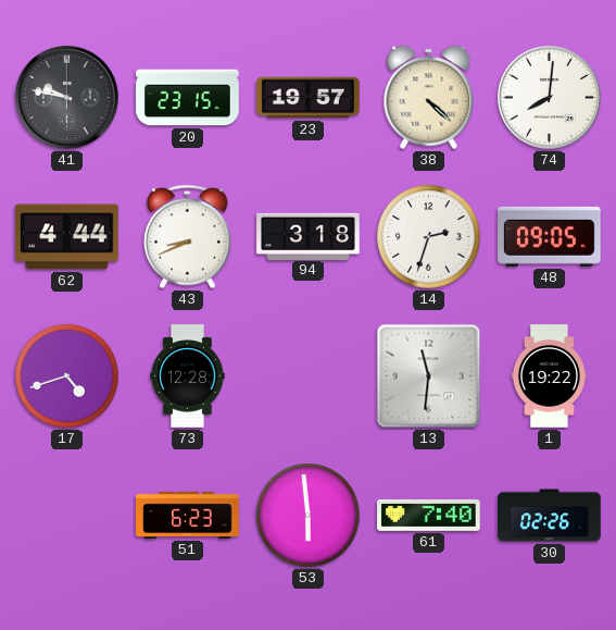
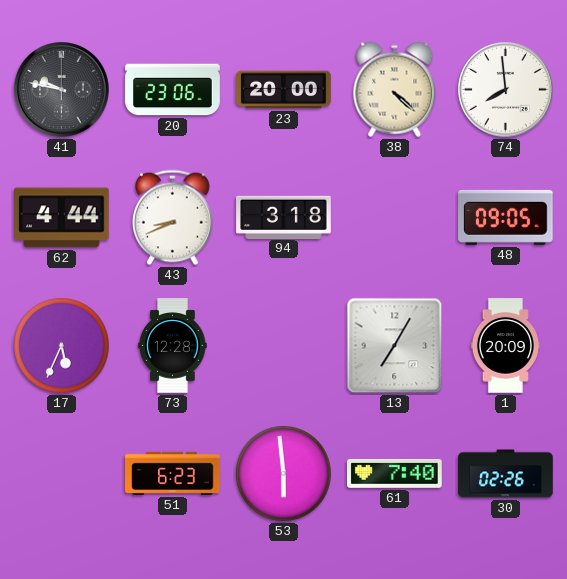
20: 23:15 -> 23:06 (173, 90)
23: 19:57 -> 20:00 (284, 90)
74: 8:01 -> 7:59 (506, 90)
14: 2:33 -> none (429, 237)
17: 4:42 -> 5:34 (62, 346)
13: 11:31 -> 7:05 (395, 346)
1: 19:22 -> 20:09 (505, 346)
